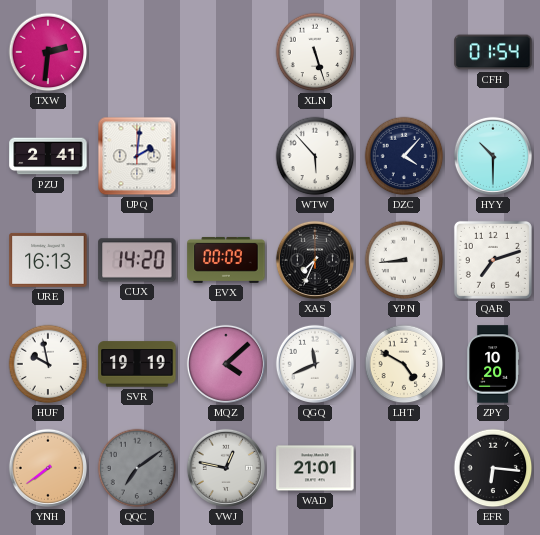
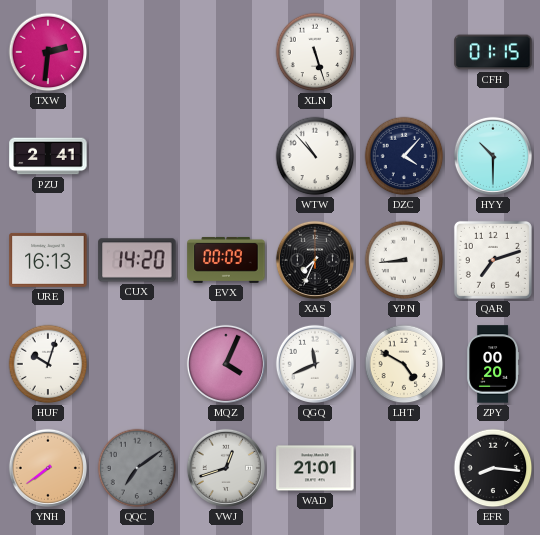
CFH: 01:54 -> 01:15 (493, 52)
UPQ: 2:01 -> none (137, 156)
WTW: 5:53 -> 10:53 (315, 156)
HUF: 9:58 -> 10:03 (48, 364)
SVR: 19:19 -> none (137, 364)
MQZ: 4:08 -> 4:04 (226, 364)
ZPY: 10:20 -> 00:20 (493, 364)
VWJ: 12:47 -> 12:42 (226, 468)
EFR: 6:16 -> 8:16 (493, 468)
